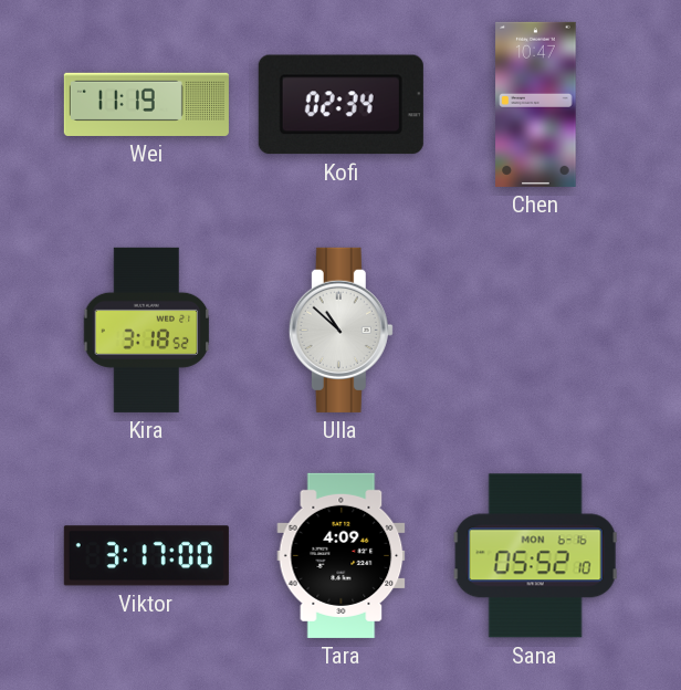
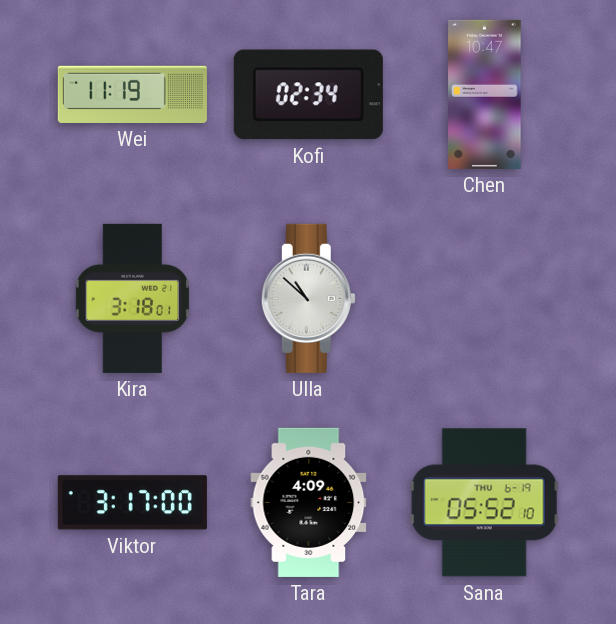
Kira: 3:18:52 -> 3:18:01 (133, 298)
Sana date: MON 6-16 -> THU 6-19 (485, 503)
